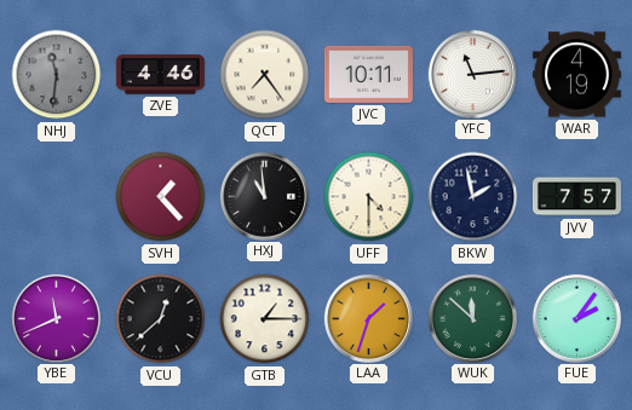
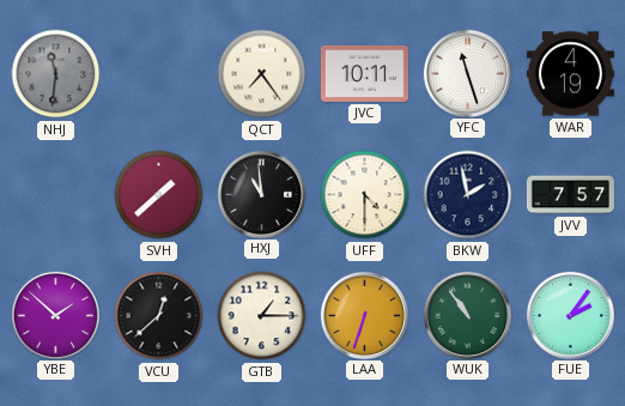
ZVE: 4:46 -> none (160, 75)
YFC: 11:14 -> 11:27 (467, 73)
SVH: 1:23 -> 1:38 (159, 195)
YBE: 11:41 -> 1:52 (55, 315)
LAA: 1:33 -> 6:33 (364, 315)
WUK: 11:52 -> 10:54 (467, 315)
